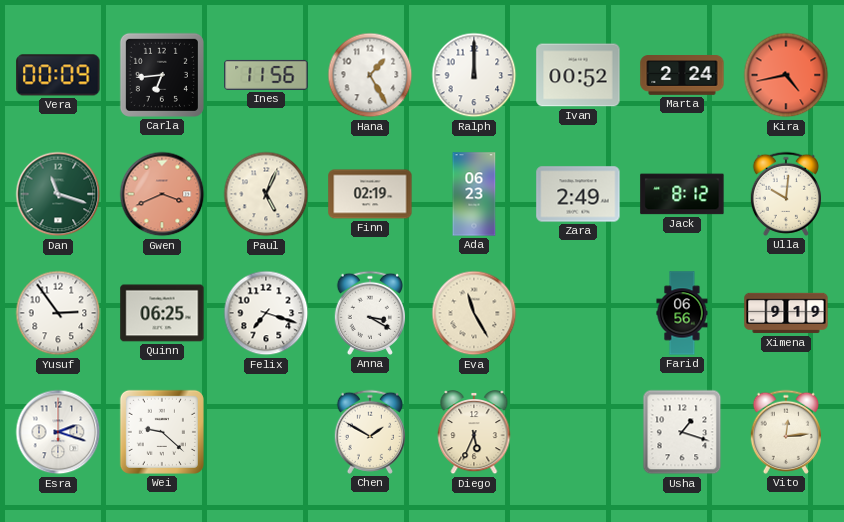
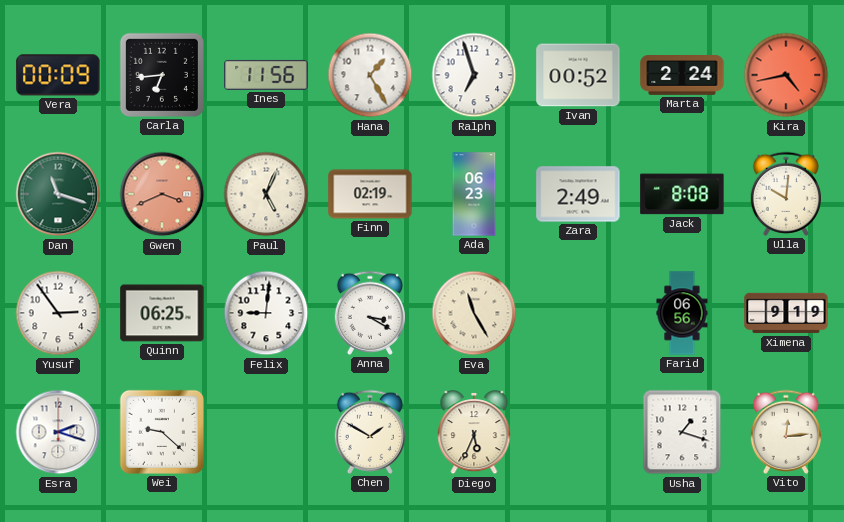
Ralph: 12:00 -> 6:57 (474, 75)
Jack: 8:12 -> 8:08 (682, 194)
Felix: 7:18 -> 9:01 (266, 313)
